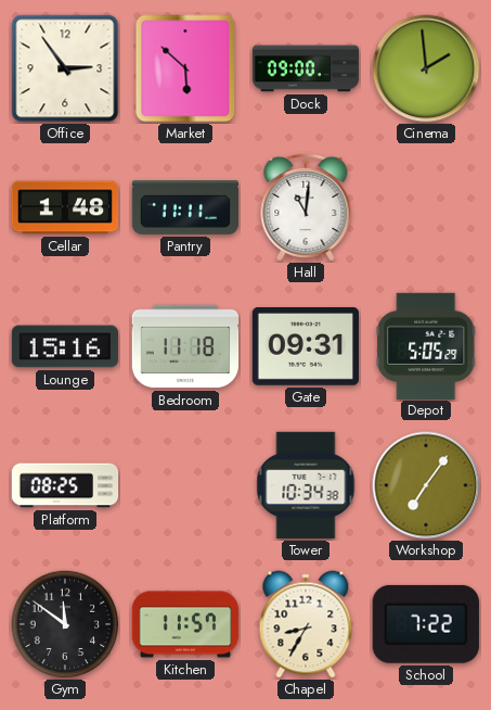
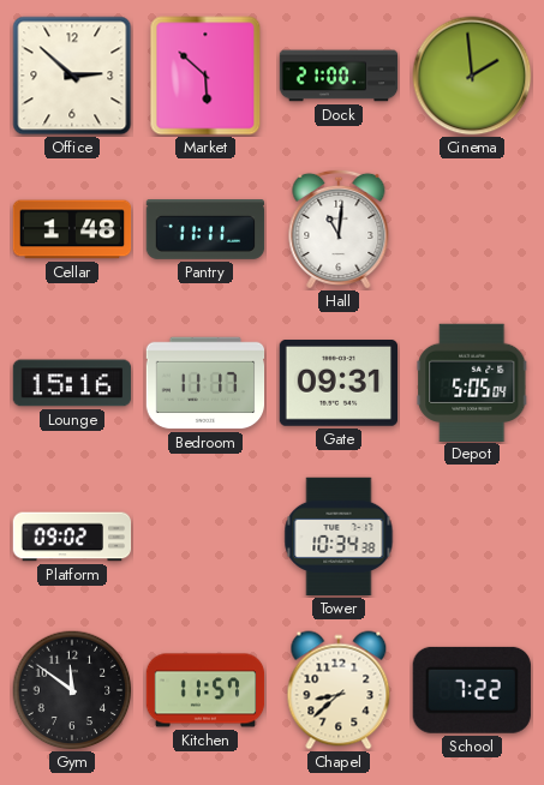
Office: 2:54 -> 2:52 (72, 76)
Dock: 09:00 -> 21:00 (339, 76)
Bedroom: 11:18 -> 11:17 (205, 383)
Depot: 5:05:29 -> 5:05:04 (472, 382)
Platform: 08:25 -> 09:02 (72, 537)
Workshop: 7:06 -> none (426, 485)
Chapel: 8:35 -> 8:38 (339, 690)
